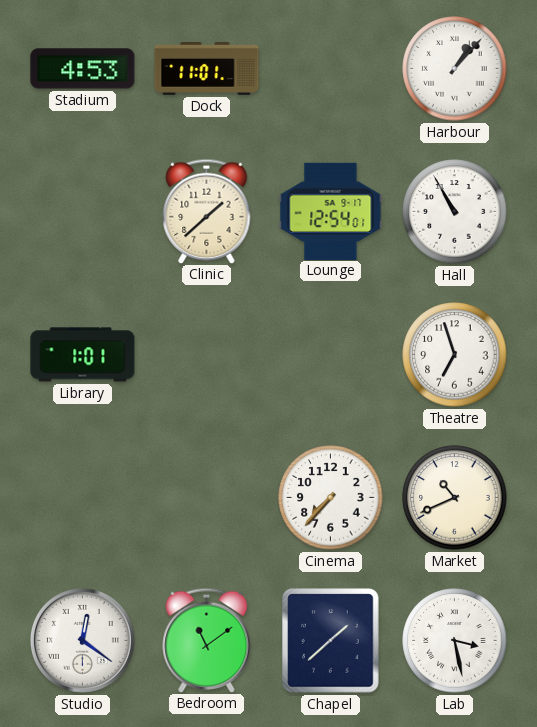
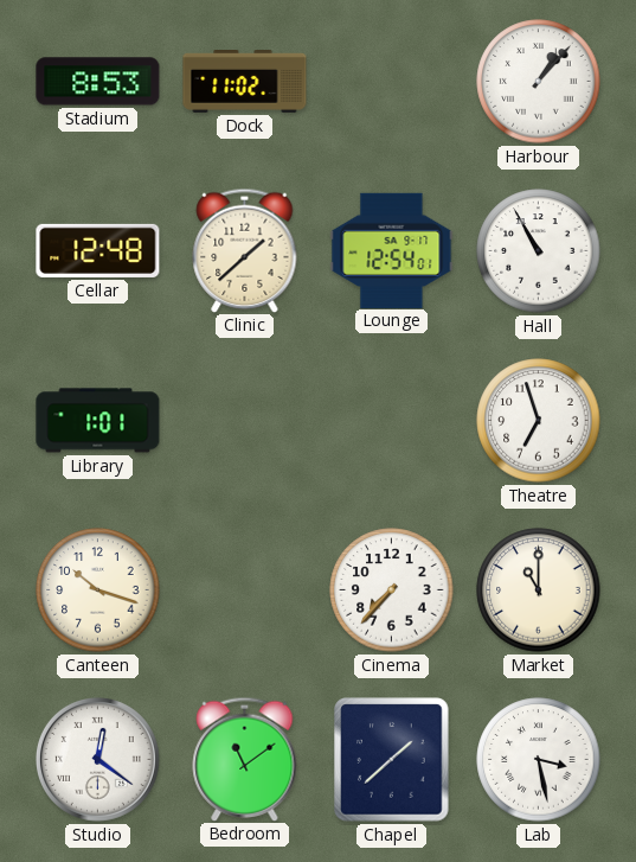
Stadium: 4:53 -> 8:53 (98, 82)
Dock: 11:01 -> 11:02 (245, 82)
Cellar: none -> 12:48 (98, 250)
Canteen: none -> 10:18 (98, 590)
Market: 10:41 -> 11:00 (539, 590)
